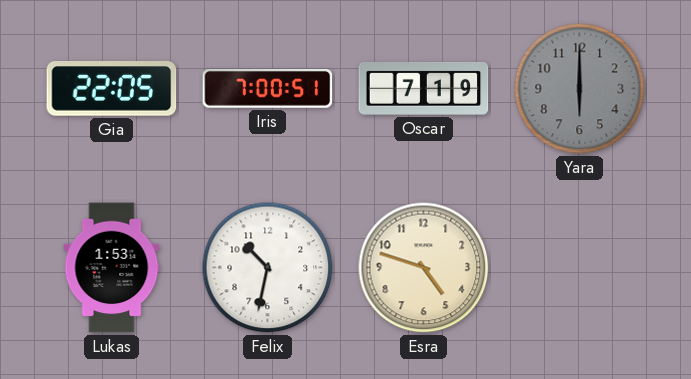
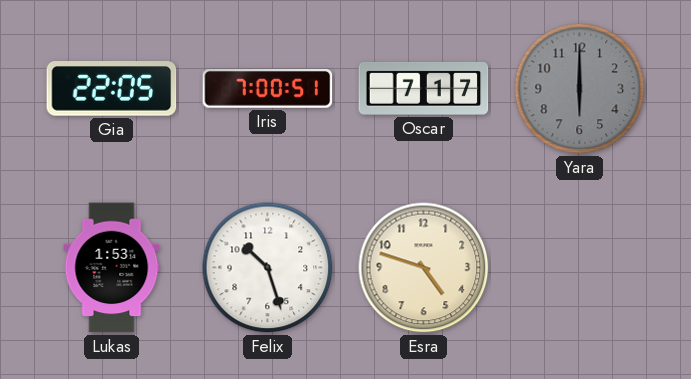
Oscar: 7:19 -> 7:17 (424, 88)
Felix: 10:32 -> 10:27 (268, 268)
